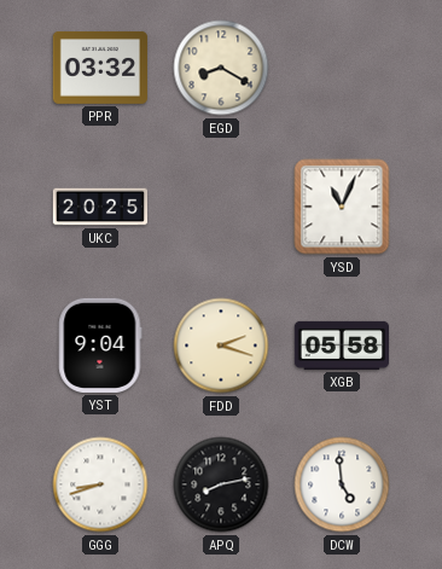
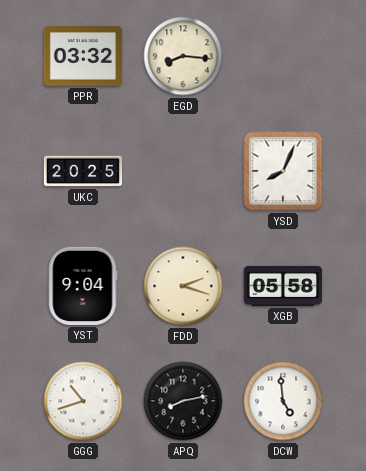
EGD: 8:20 -> 8:16 (183, 56)
YSD: 11:04 -> 8:04 (283, 171)
GGG: 8:42 -> 10:42 (83, 401)
